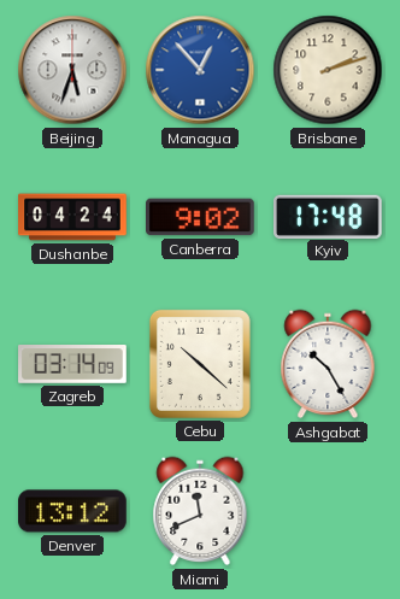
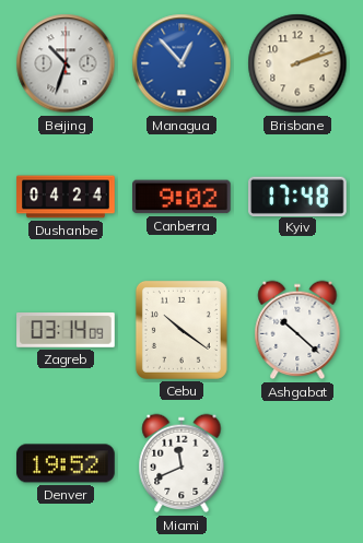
Beijing: 5:33 -> 10:33 (66, 63)
Cebu: 10:22 -> 10:21 (181, 330)
Ashgabat: 10:25 -> 10:22 (297, 330)
Denver: 13:12 -> 19:52 (66, 463)
